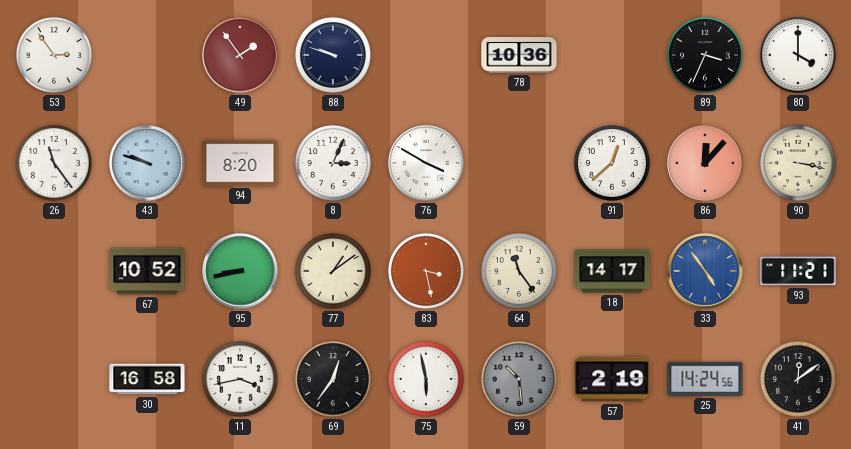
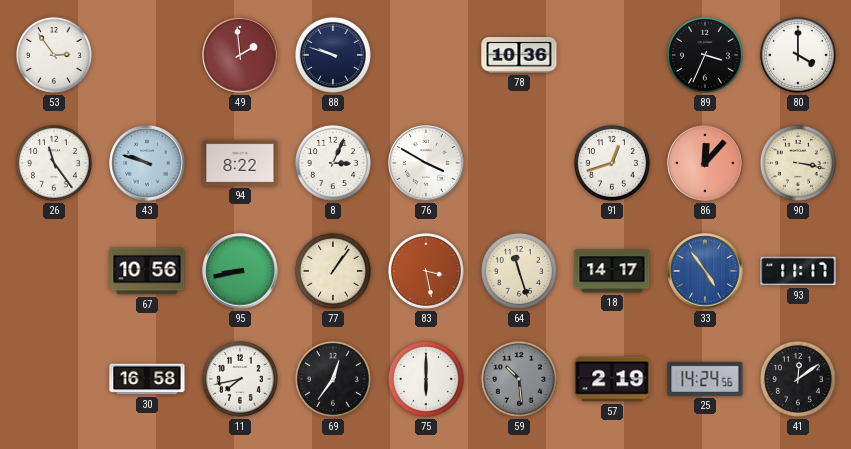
49: 1:54 -> 1:59 (240, 55)
94: 8:20 -> 8:22 (240, 163)
91: 12:38 -> 12:42 (612, 163)
67: 10:52 -> 10:56 (147, 271)
77: 1:09 -> 1:06 (333, 271)
64: 11:24 -> 11:27 (519, 271)
93: 11:21 -> 11:17 (798, 271)
11: 3:43 -> 7:43 (240, 379)
75: 5:58 -> 6:00 (426, 379)
